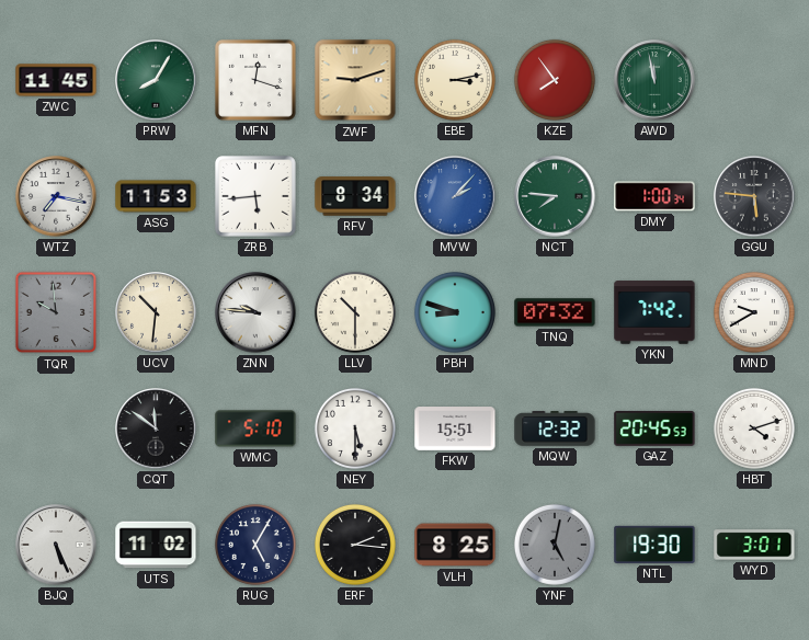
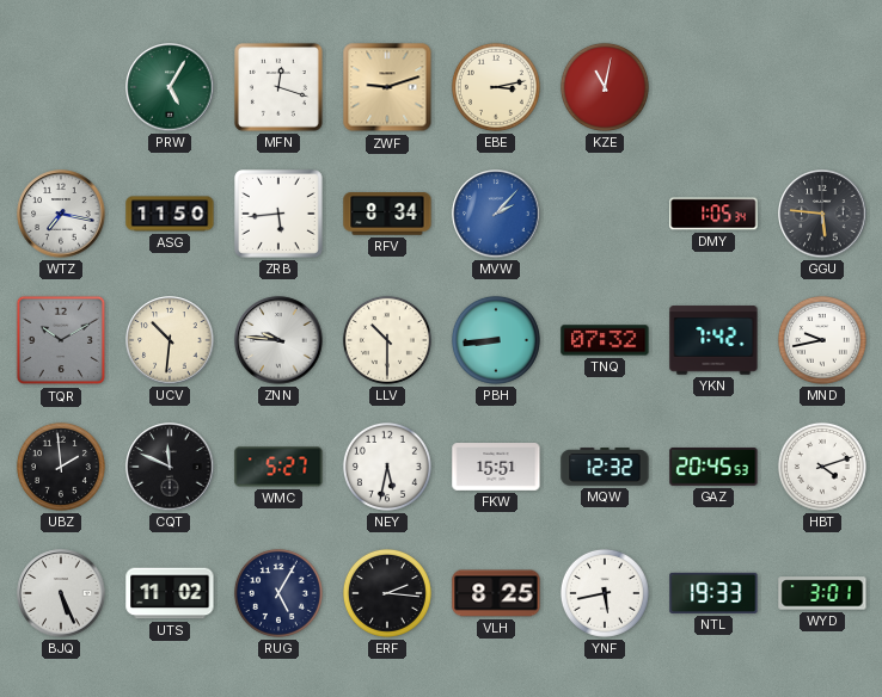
ZWC: 11:45 -> none (56, 80)
PRW: 8:05 -> 5:05 (170, 87)
KZE: 7:54 -> 11:02 (605, 87)
AWD: 11:58 -> none (654, 80)
ASG: 11:53 -> 11:50 (170, 214)
NCT: 7:46 -> none (555, 196)
DMY: 1:00 -> 1:05 (713, 214)
TQR: 9:59 -> 10:10 (61, 340)
PBH: 8:48 -> 8:44 (496, 340)
MND: 9:40 -> 9:43 (822, 340)
UBZ: none -> 1:59 (61, 467)
CQT: 11:51 -> 11:49 (170, 467)
WMC: 5:10 -> 5:27 (278, 467)
NEY: 5:30 -> 5:32 (387, 467)
YNF: 5:02 -> 5:43 (605, 593)
YNF dial: grey -> white (605, 593)
NTL: 19:30 -> 19:33 (713, 593)
